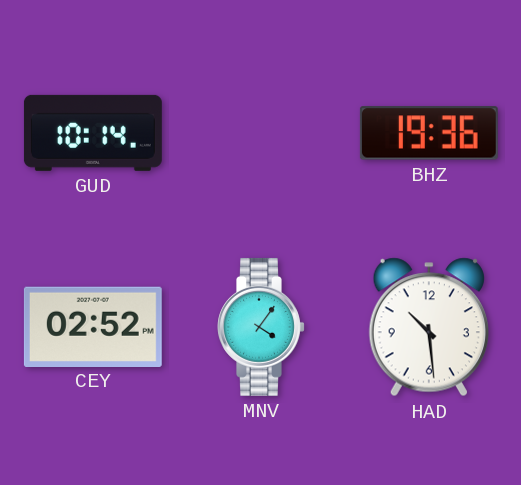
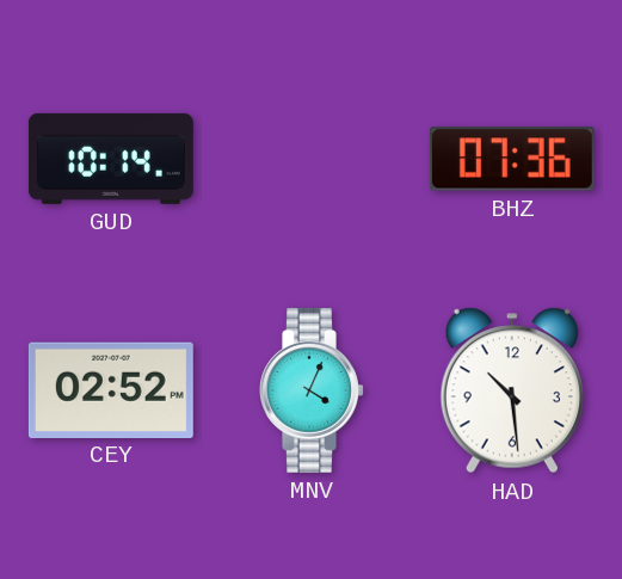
BHZ: 19:36 -> 07:36 (512, 159)
MNV: 4:06 -> 4:04 (312, 390)
